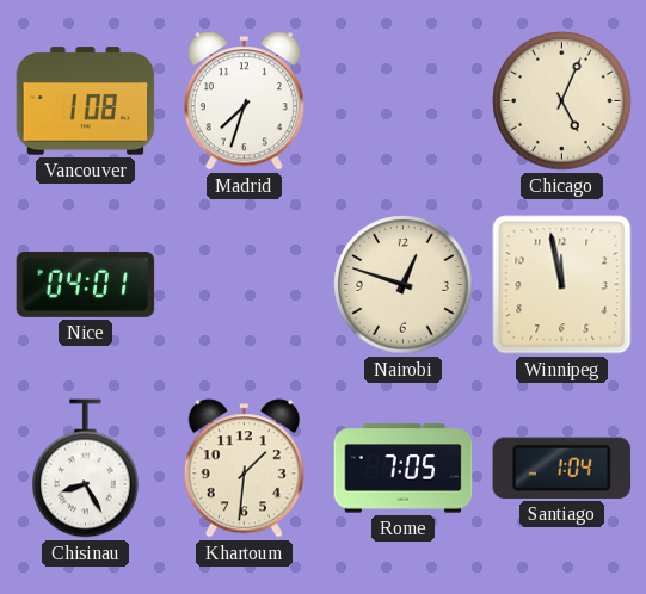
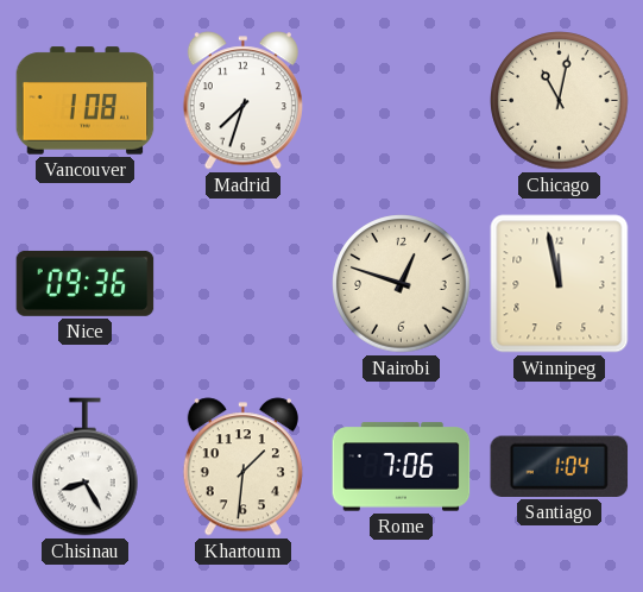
Chicago: 5:04 -> 11:02 (560, 101)
Nice: 04:01 -> 09:36 (86, 283)
Rome: 7:05 -> 7:06 (402, 467)
